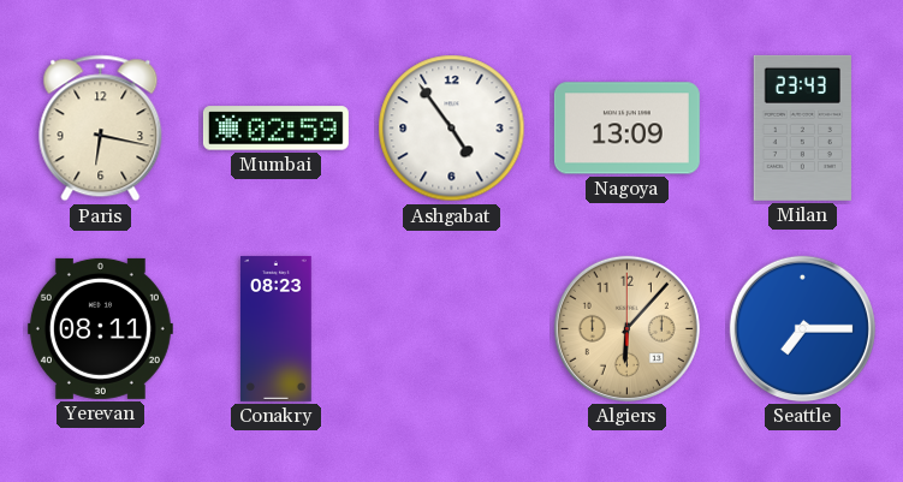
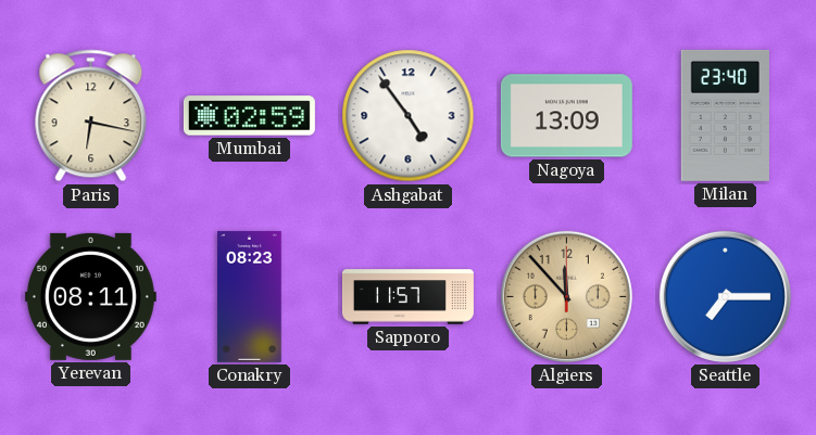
Milan: 23:43 -> 23:40 (725, 115)
Sapporo: none -> 11:57 (407, 297)
Algiers: 6:07 -> 11:53 (566, 296)
